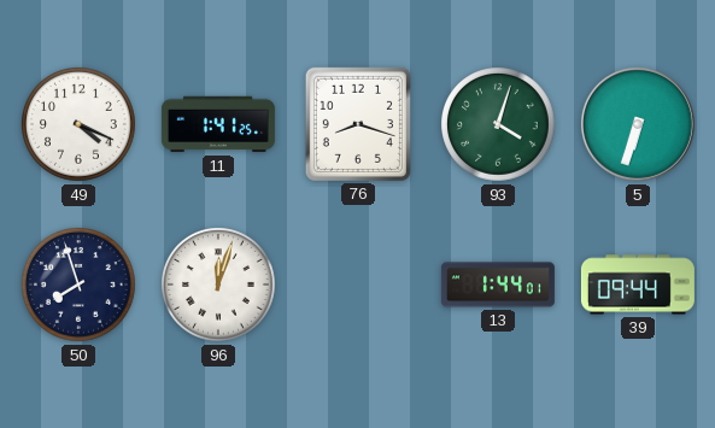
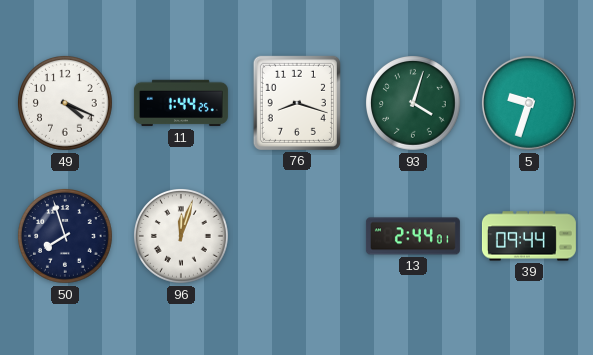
11: 1:41 -> 1:44 (181, 103)
5: 6:33 -> 9:33 (529, 103)
13: 1:44 -> 2:44 (413, 236)
